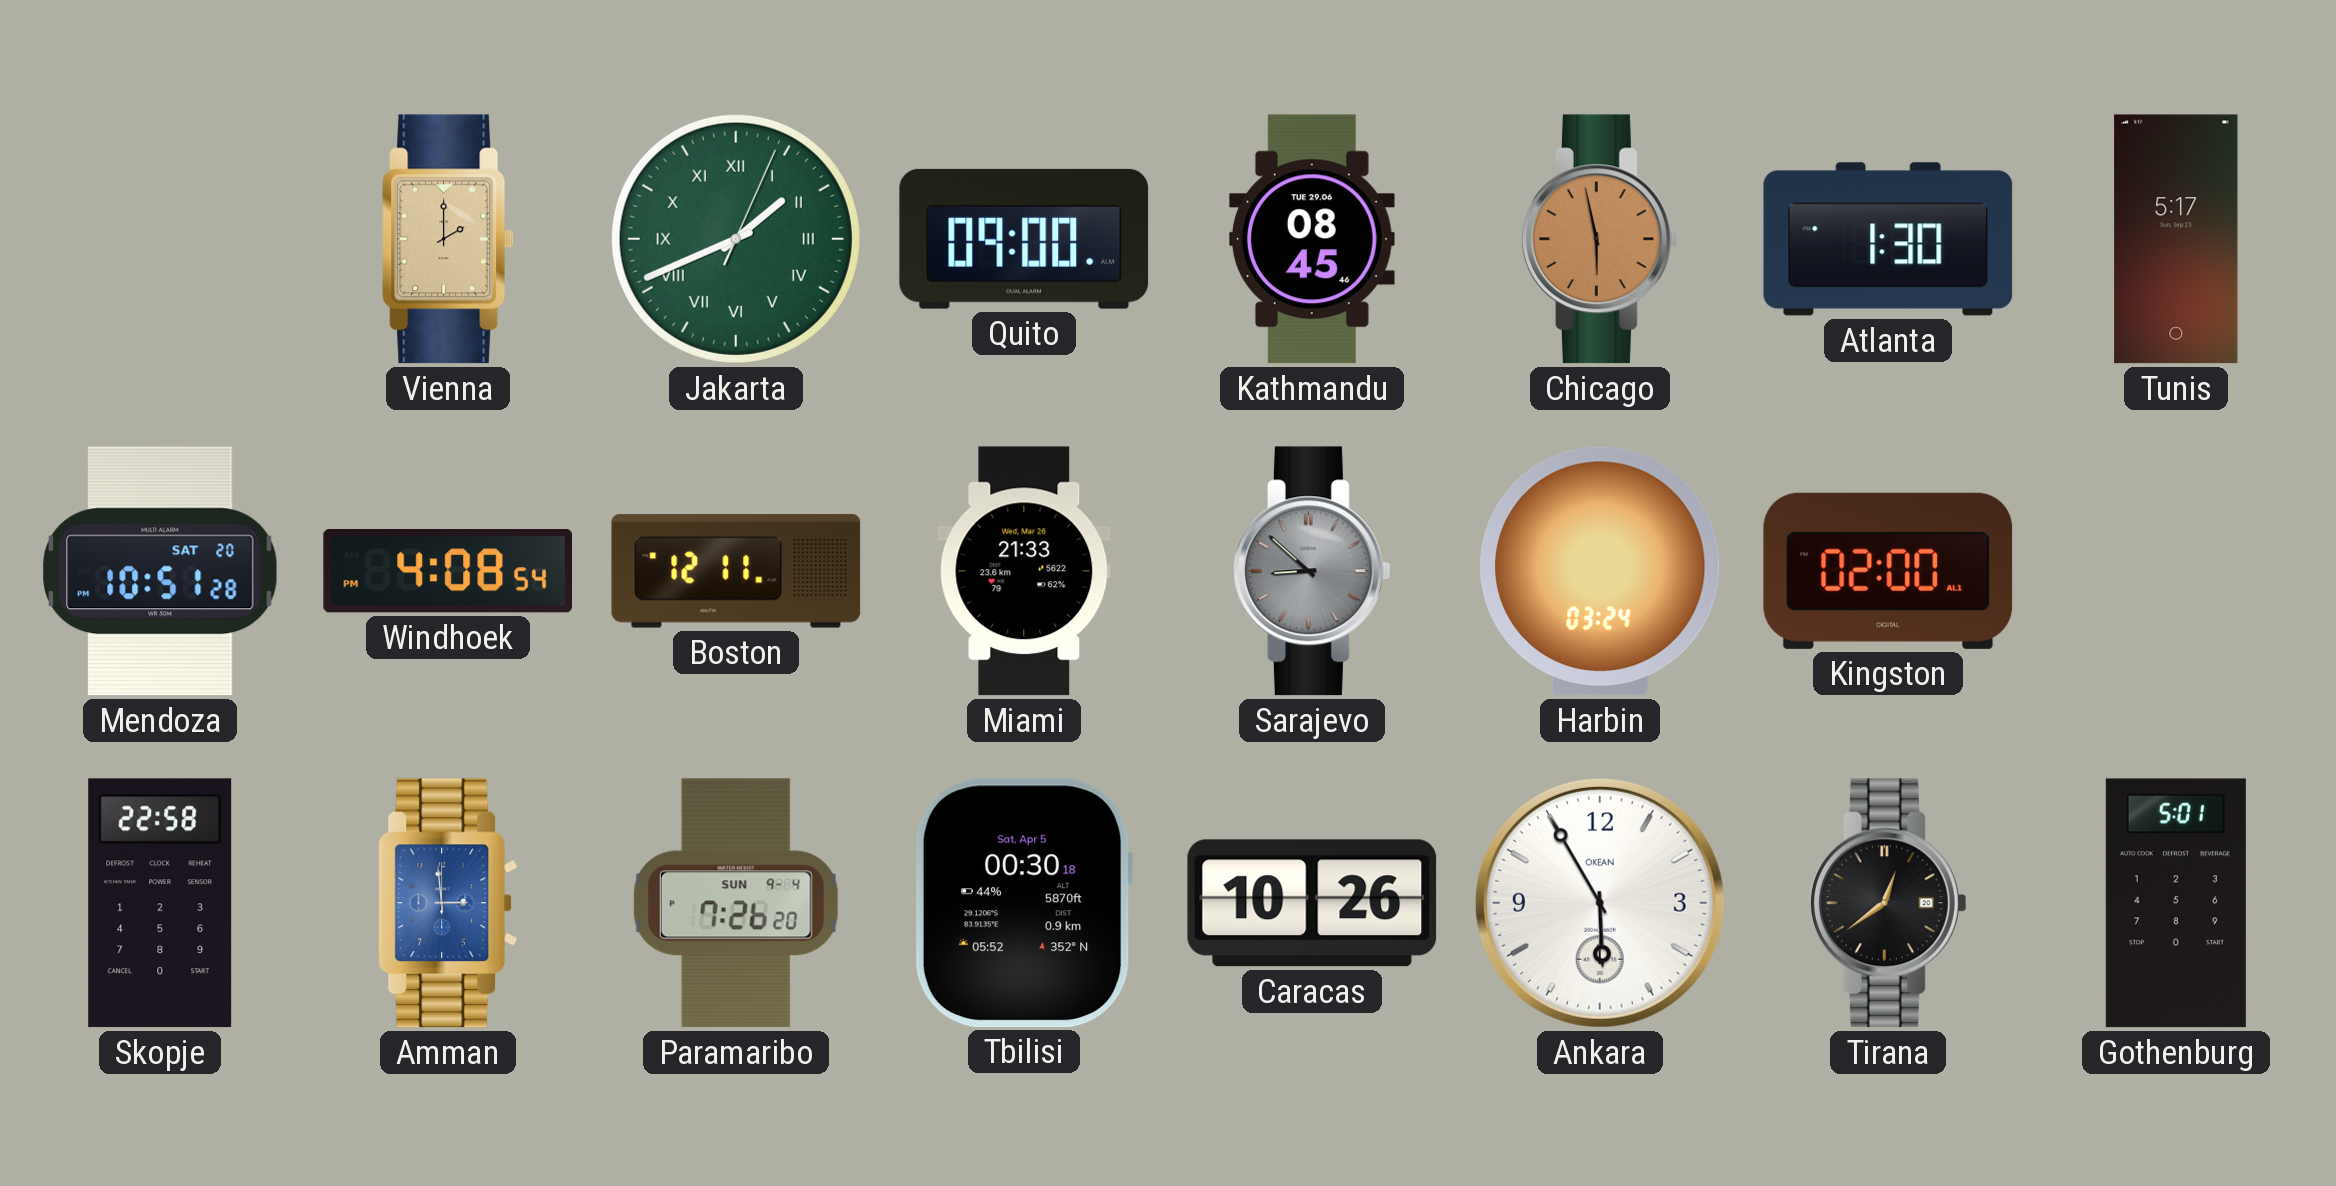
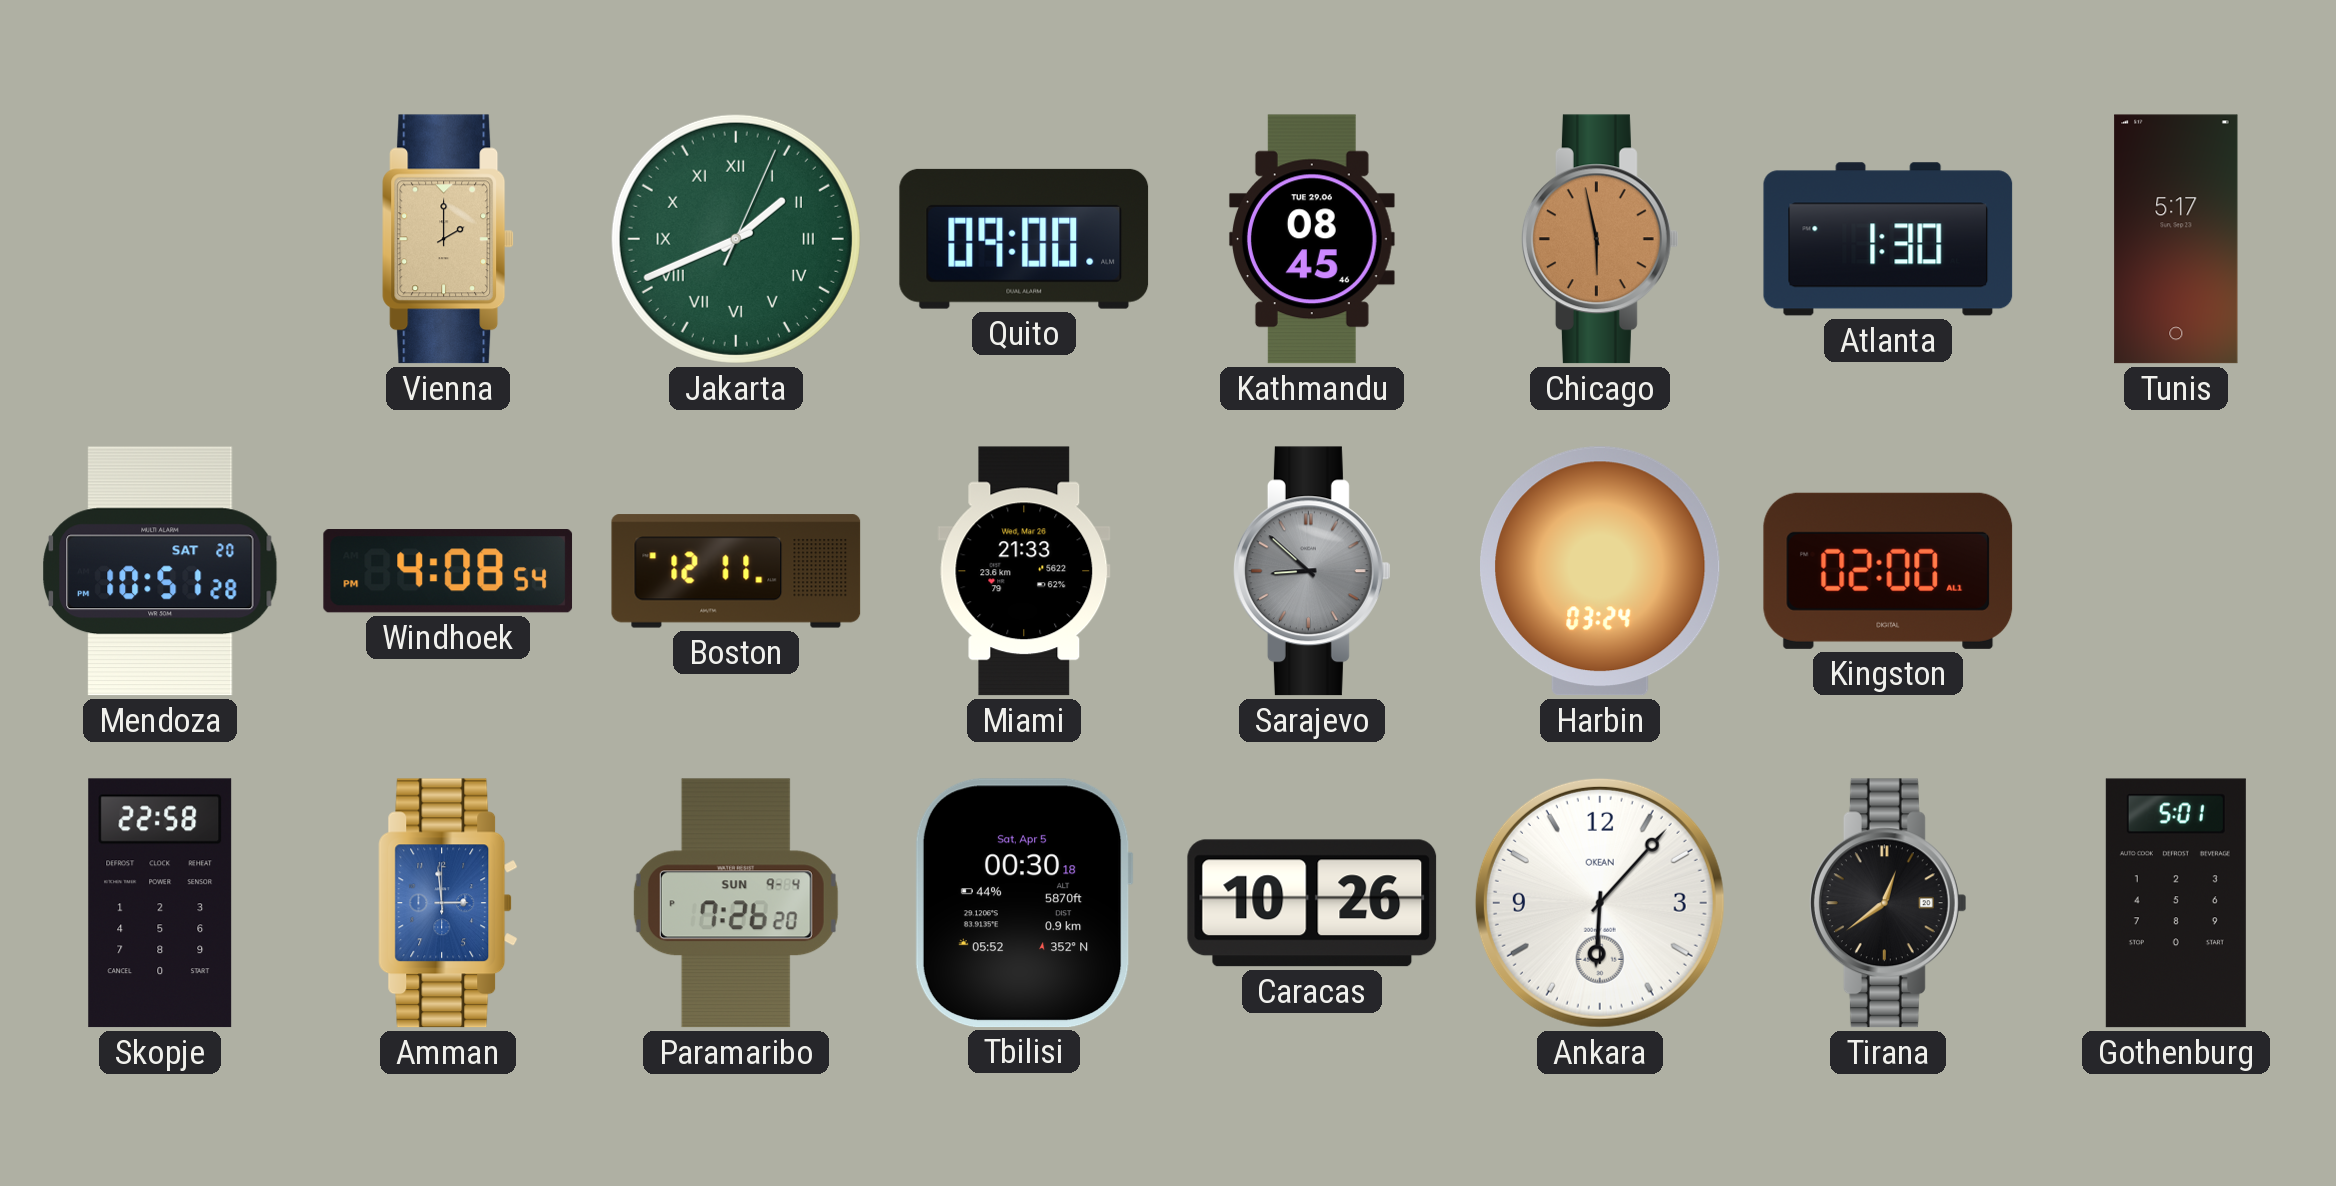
Ankara: 5:55 -> 6:07 (1600, 903)
